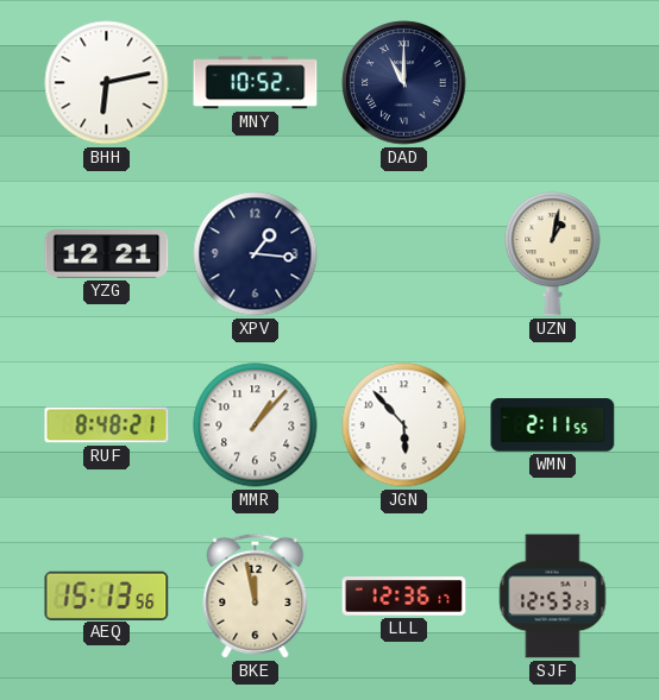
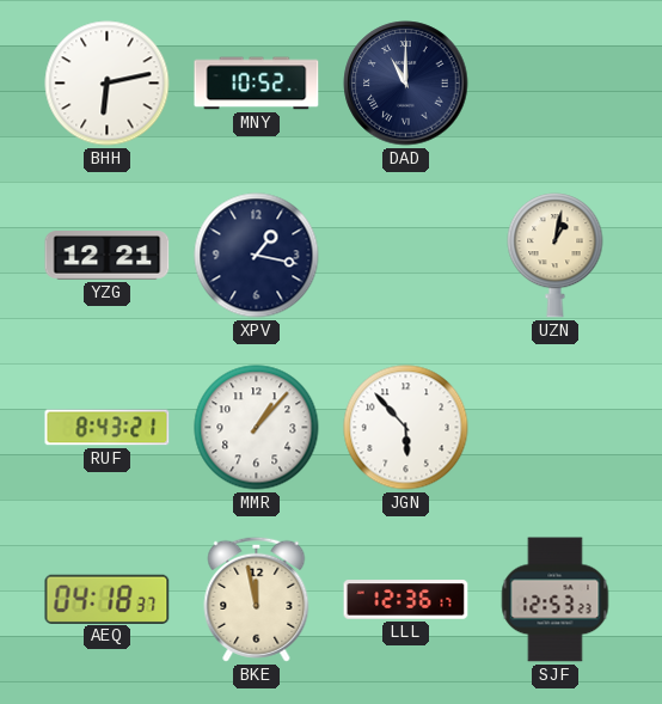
XPV: 1:16 -> 1:17 (257, 256)
RUF: 8:48 -> 8:43 (108, 428)
WMN: 2:11 -> none (553, 425)
AEQ: 15:13 -> 04:18 (108, 599)
